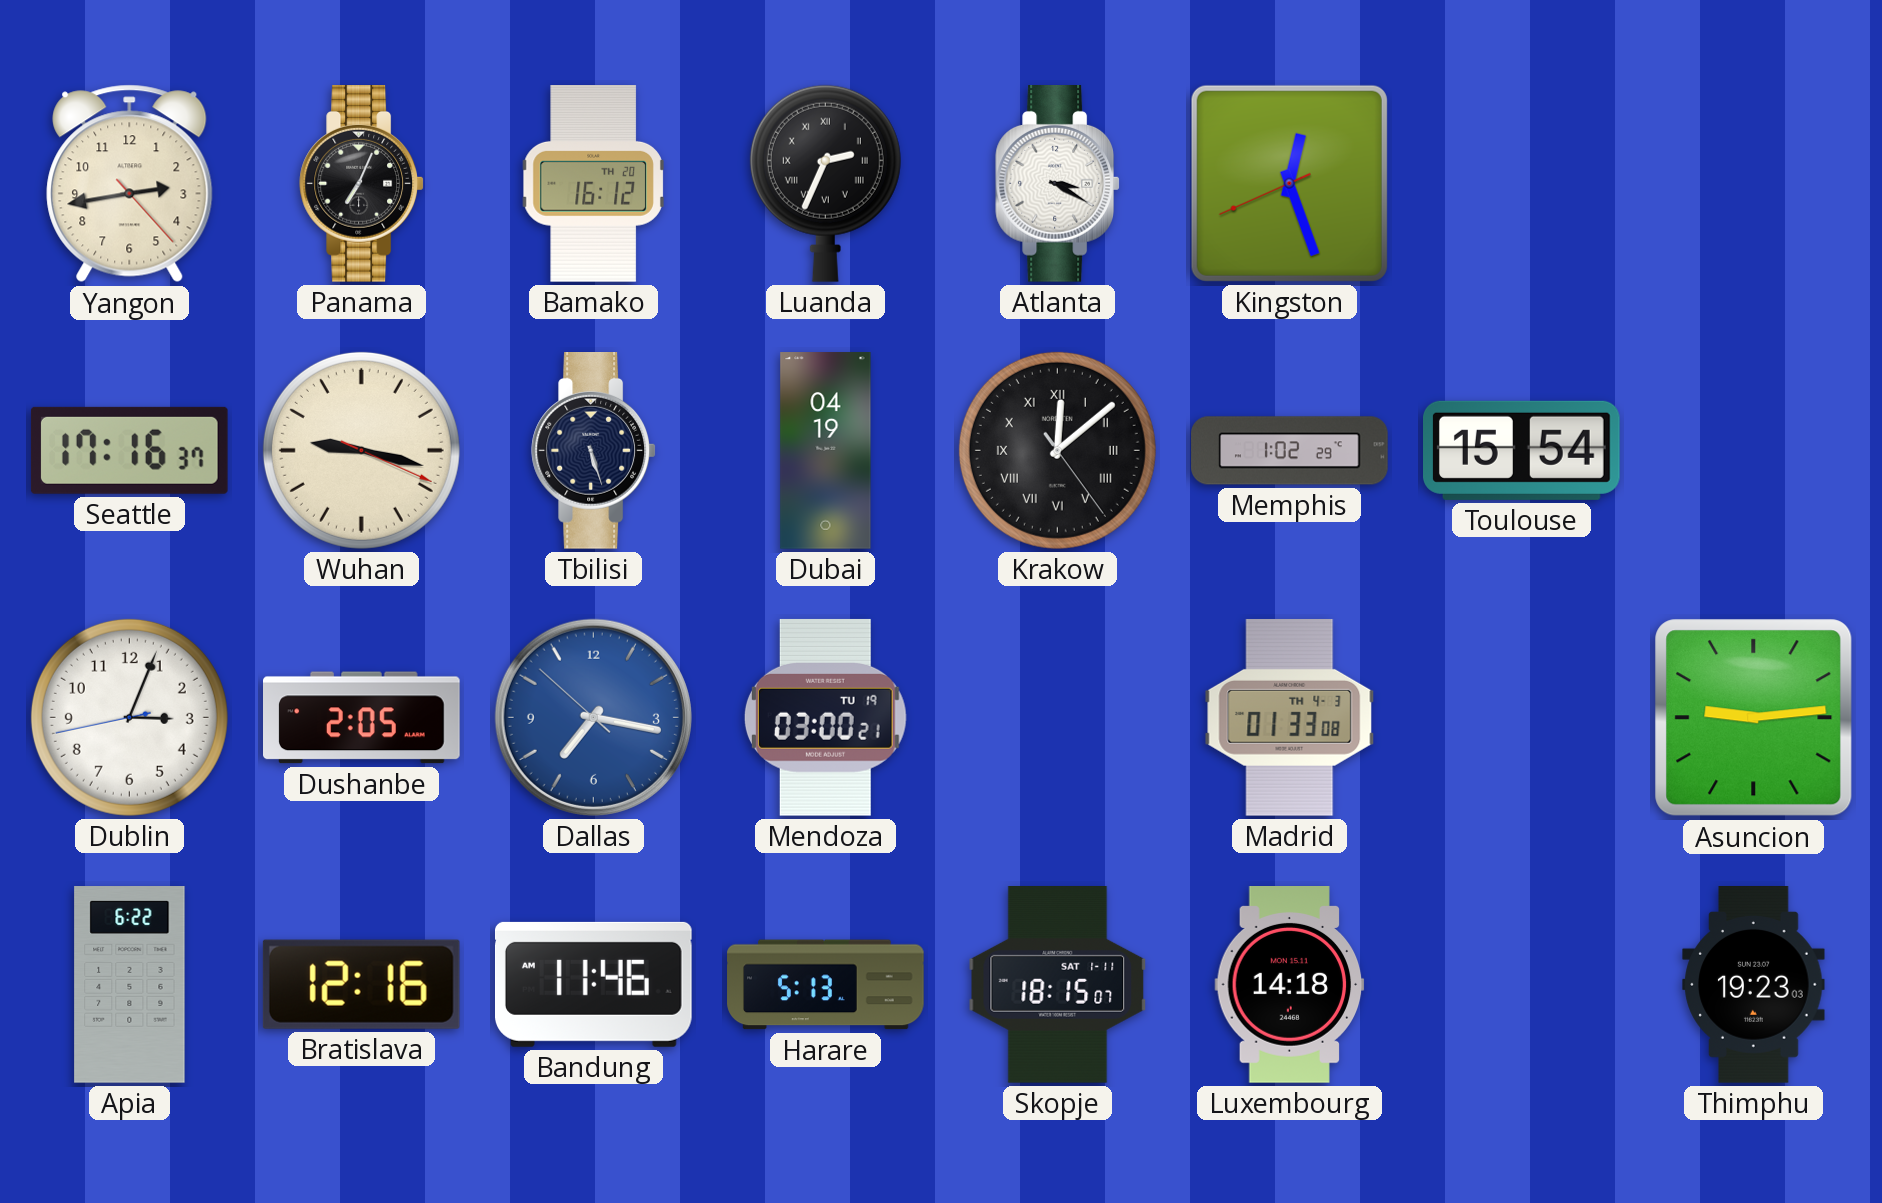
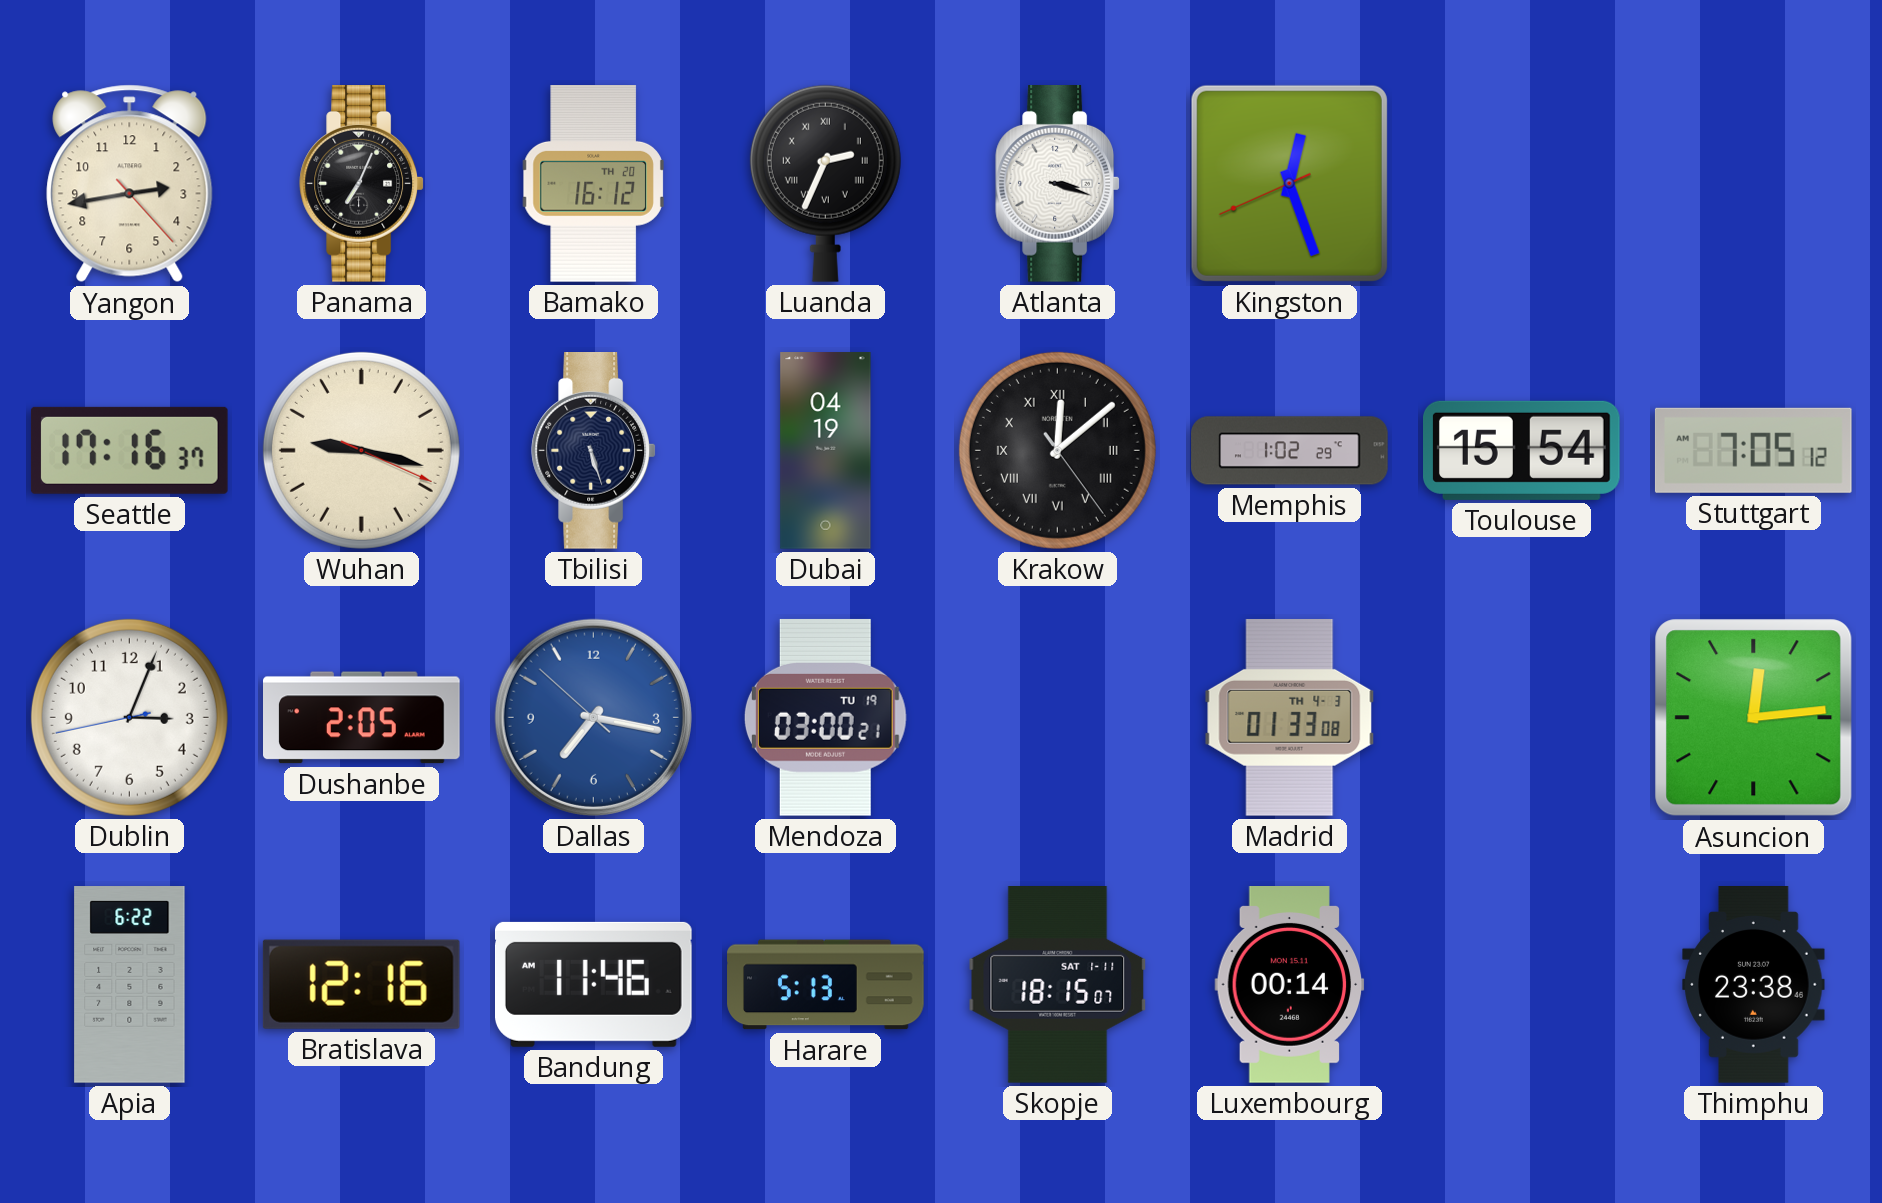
Atlanta: 3:20 -> 3:18 (1057, 184)
Stuttgart: none -> 7:05 (1753, 450)
Asuncion: 9:14 -> 12:14 (1754, 718)
Luxembourg: 14:18 -> 00:14 (1290, 985)
Thimphu: 19:23 -> 23:38 (1754, 985)
